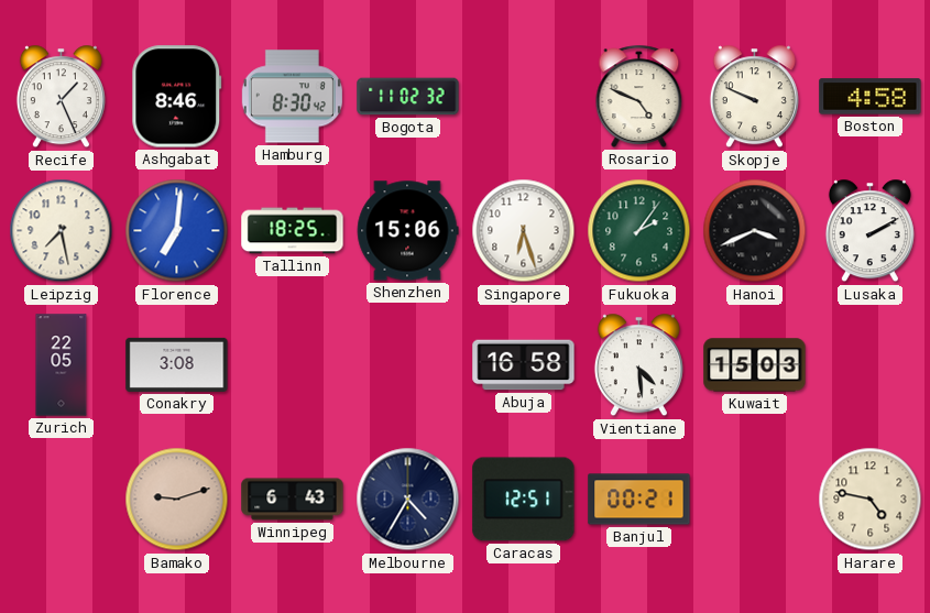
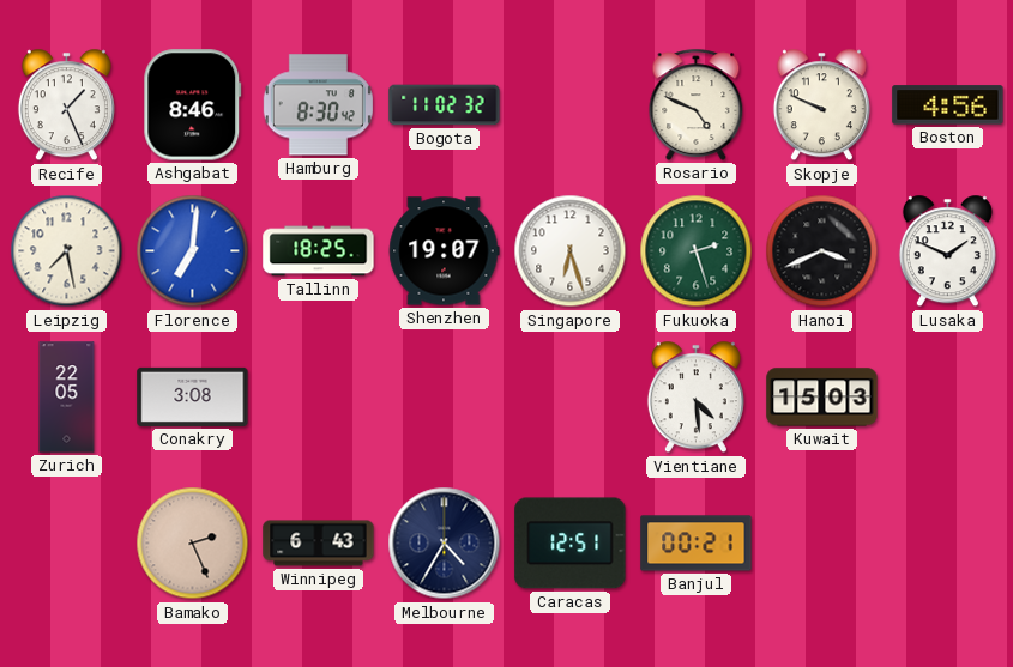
Boston: 4:58 -> 4:56 (948, 105)
Shenzhen: 15:06 -> 19:07 (444, 251)
Fukuoka: 2:06 -> 2:27 (697, 251)
Lusaka: 2:10 -> 1:49 (947, 251)
Abuja: 16:58 -> none (524, 365)
Bamako: 9:12 -> 2:26 (193, 544)
Harare: 4:47 -> none (871, 500)
